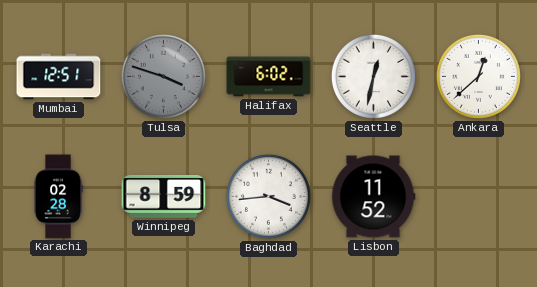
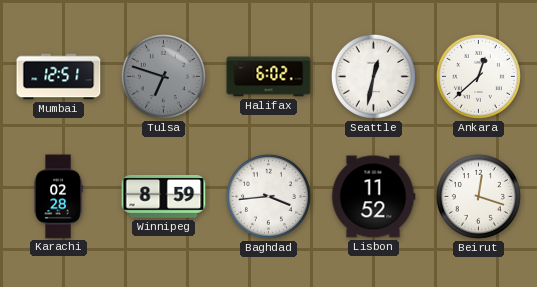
Tulsa: 3:48 -> 6:48 (163, 76)
Beirut: none -> 12:18 (478, 196)
